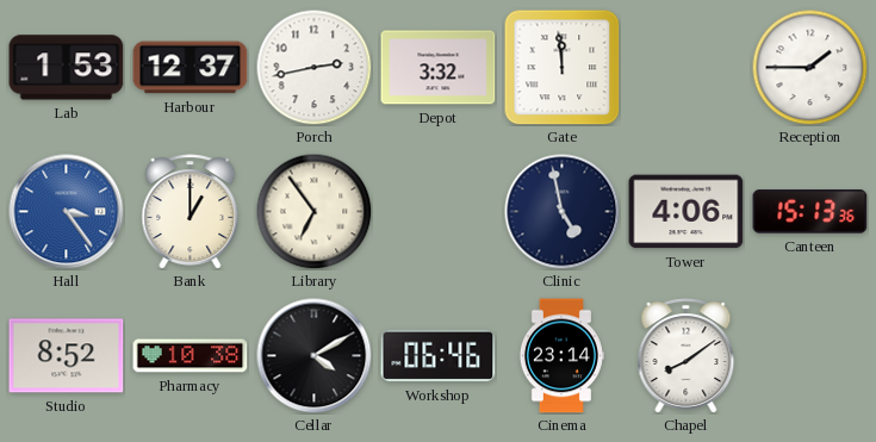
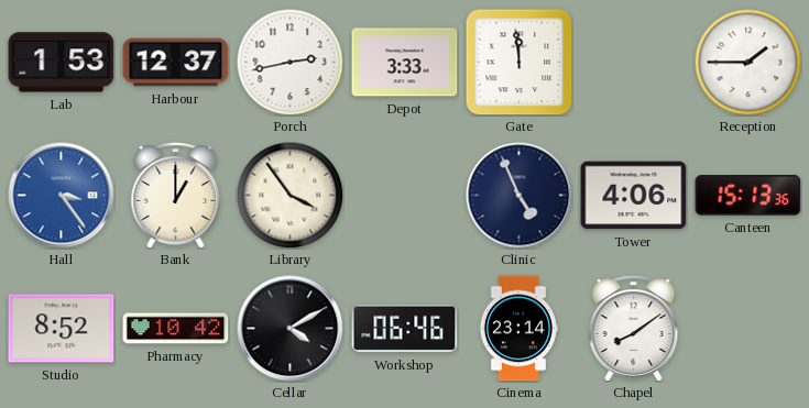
Depot: 3:32 -> 3:33 (405, 63)
Library: 6:54 -> 3:54 (289, 195)
Clinic: 4:58 -> 4:56 (520, 196)
Pharmacy: 10:38 -> 10:42 (176, 329)
